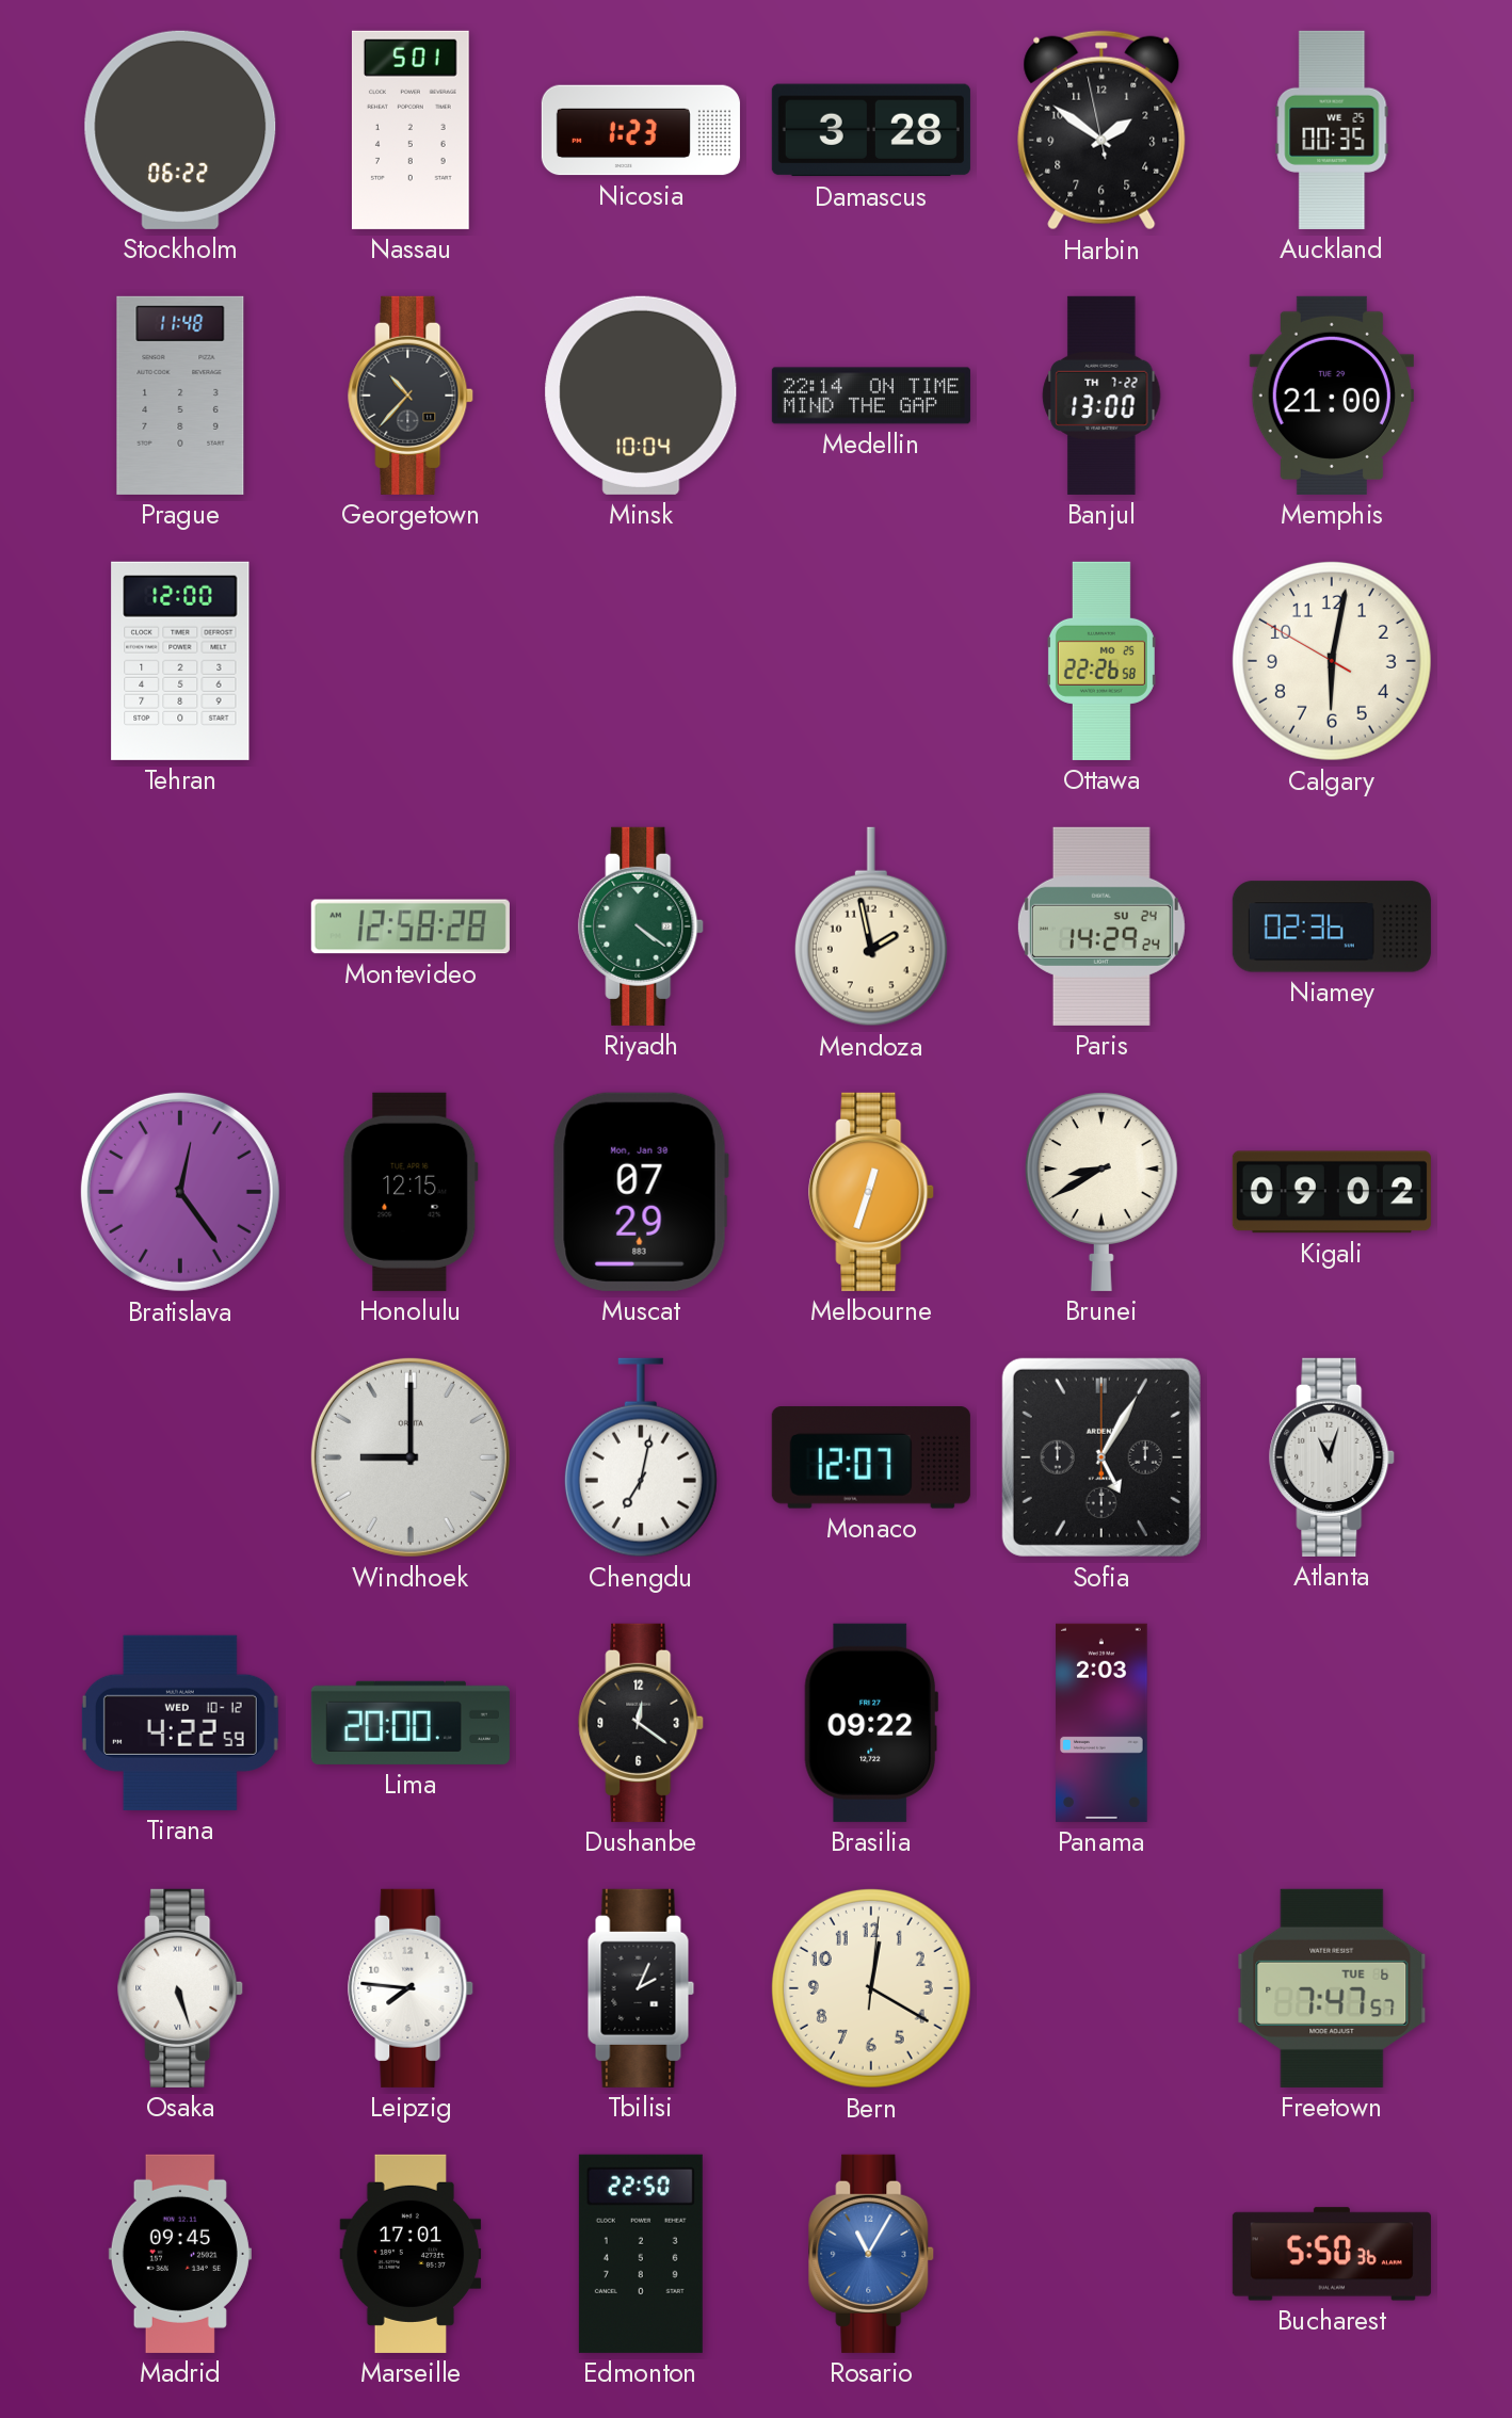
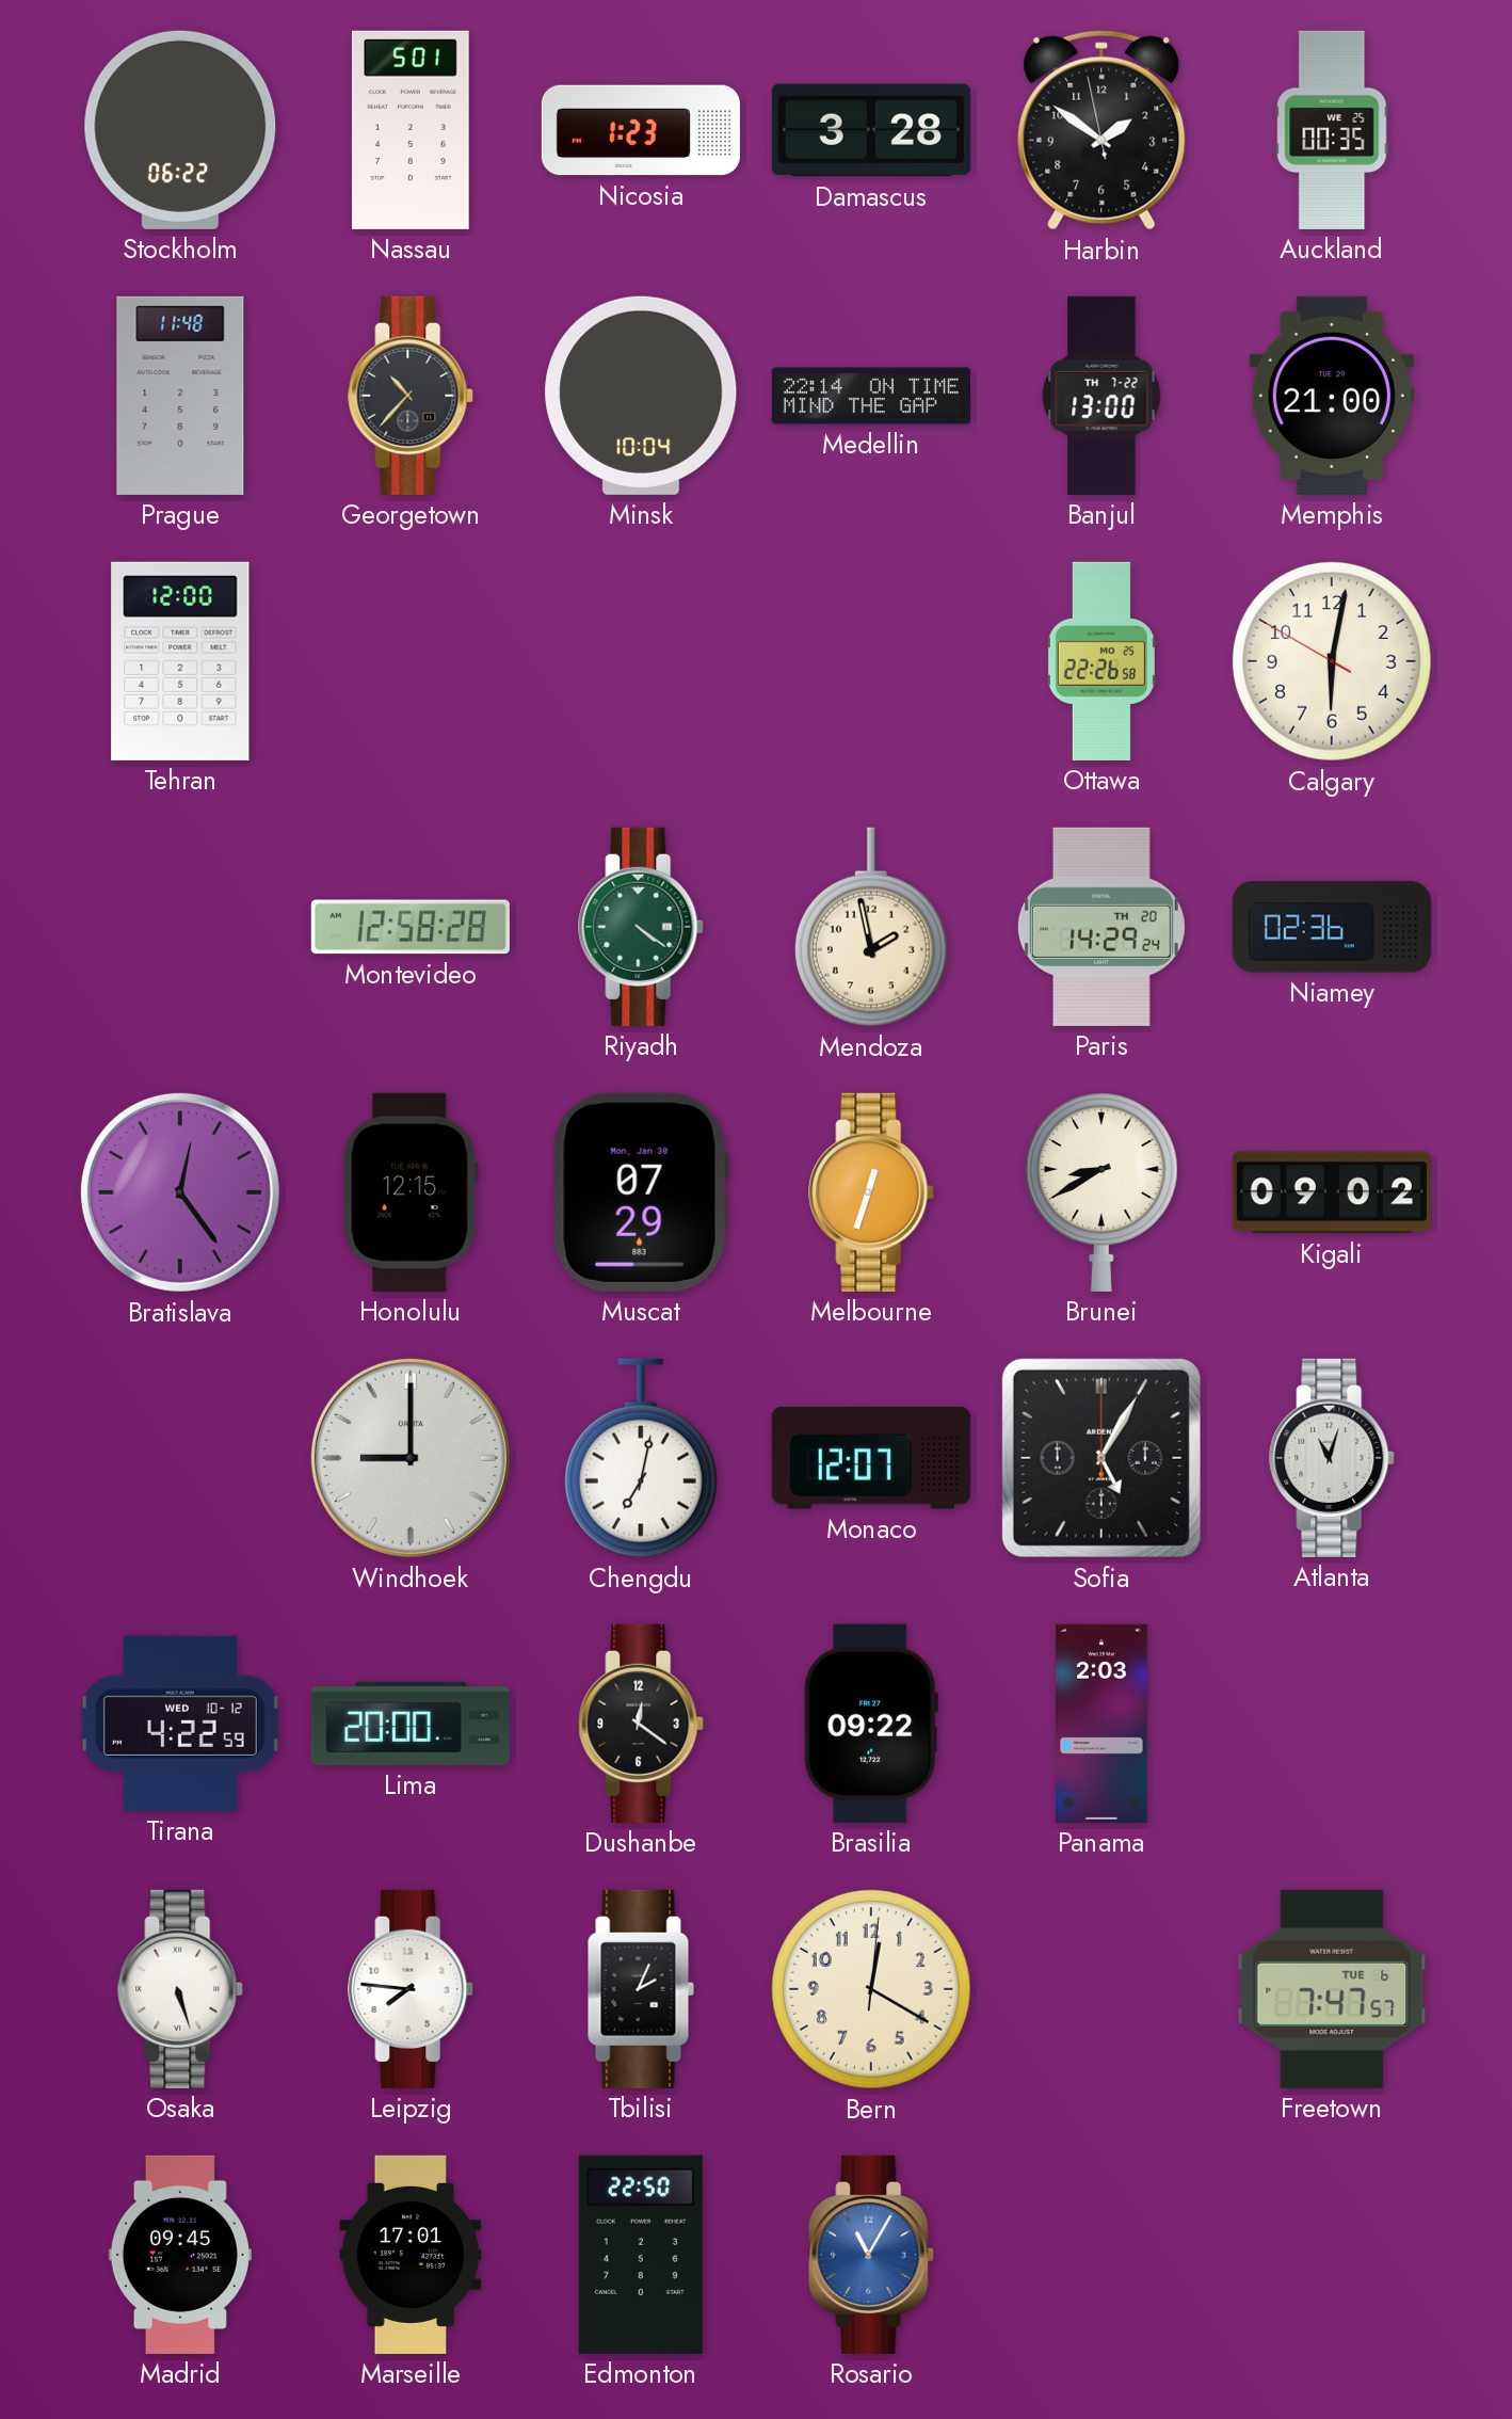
Paris date: SU 24 -> TH 20 (1101, 927)
Bucharest: 5:50 -> none (1332, 2254)
